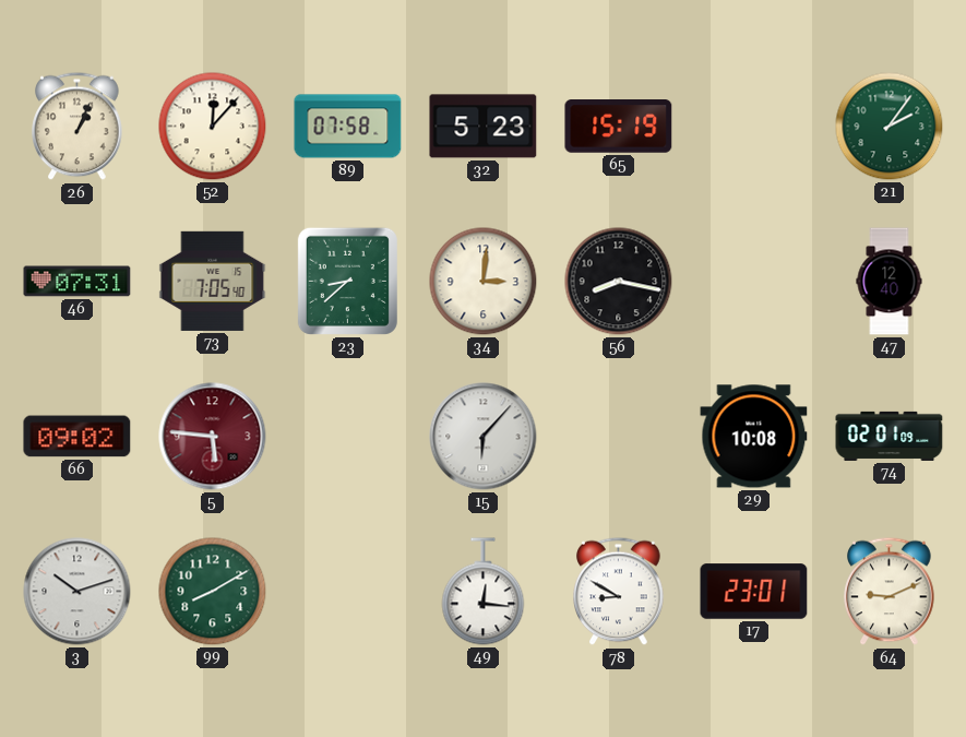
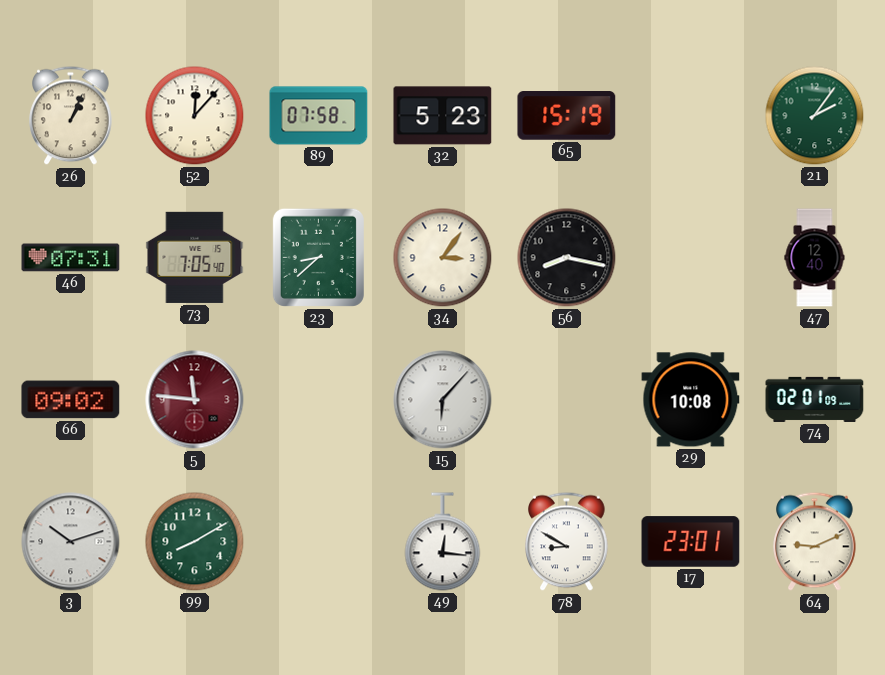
34: 3:01 -> 3:06 (443, 258)
5: 5:46 -> 11:46 (195, 400)
